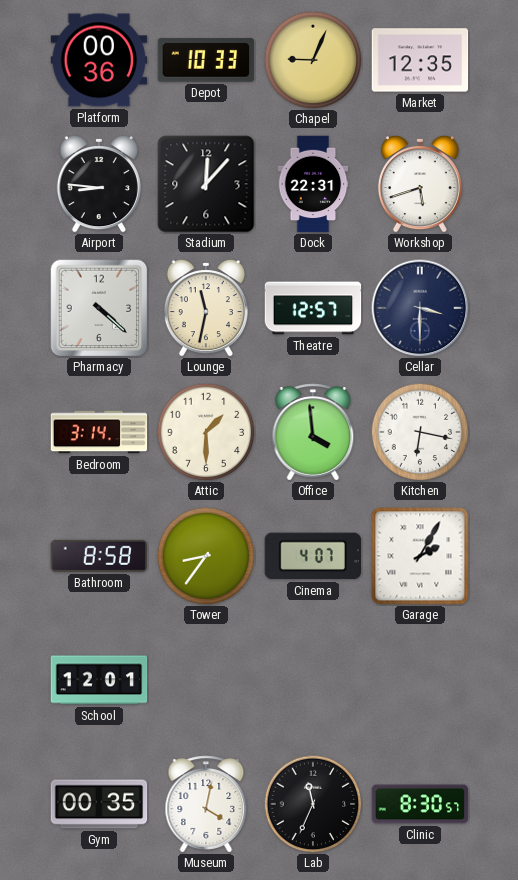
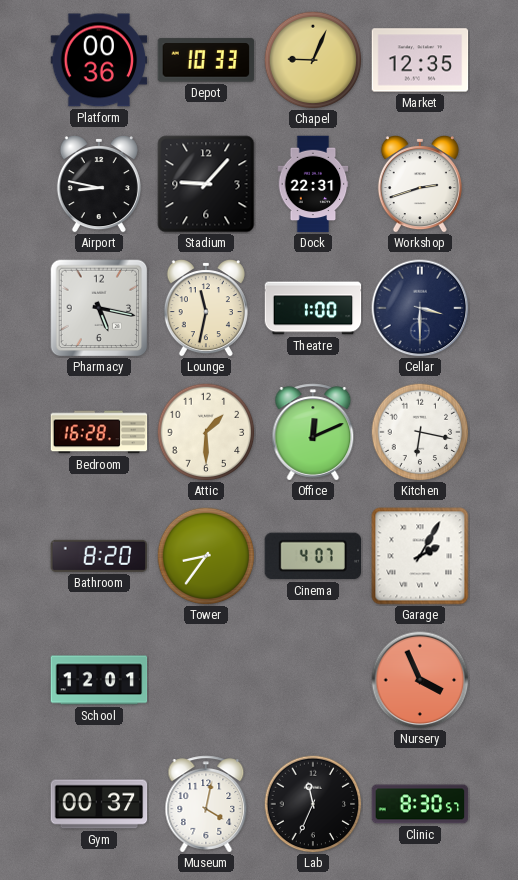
Airport: 8:46 -> 8:47 (99, 185)
Stadium: 12:07 -> 9:07 (206, 184)
Workshop: 5:42 -> 2:42 (420, 185)
Pharmacy: 4:22 -> 5:17 (99, 308)
Theatre: 12:57 -> 1:00 (313, 308)
Bedroom: 3:14 -> 16:28 (99, 432)
Office: 3:59 -> 12:11 (313, 432)
Bathroom: 8:58 -> 8:20 (99, 556)
Nursery: none -> 3:56 (420, 680)
Gym: 00:35 -> 00:37 (99, 804)
